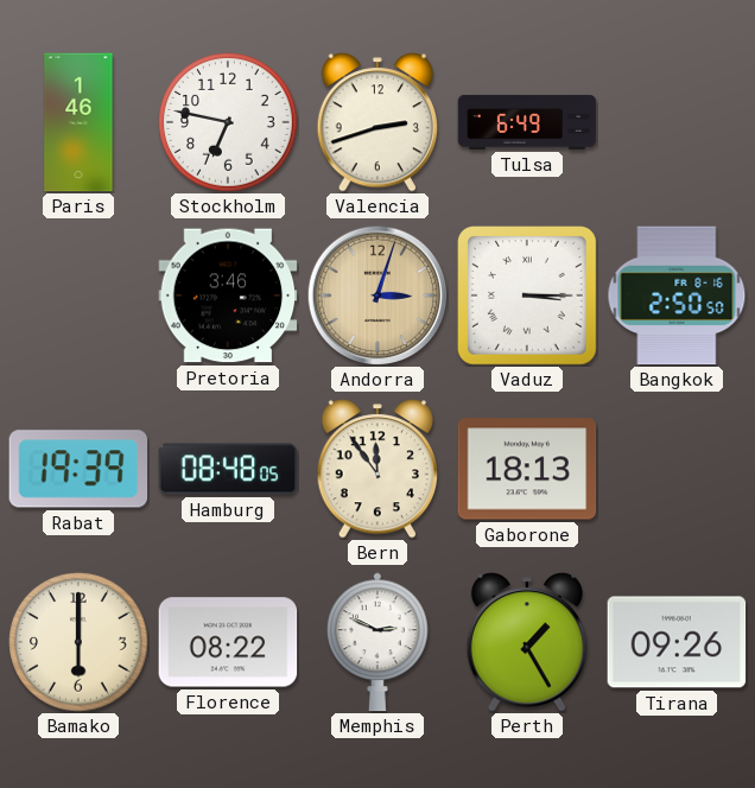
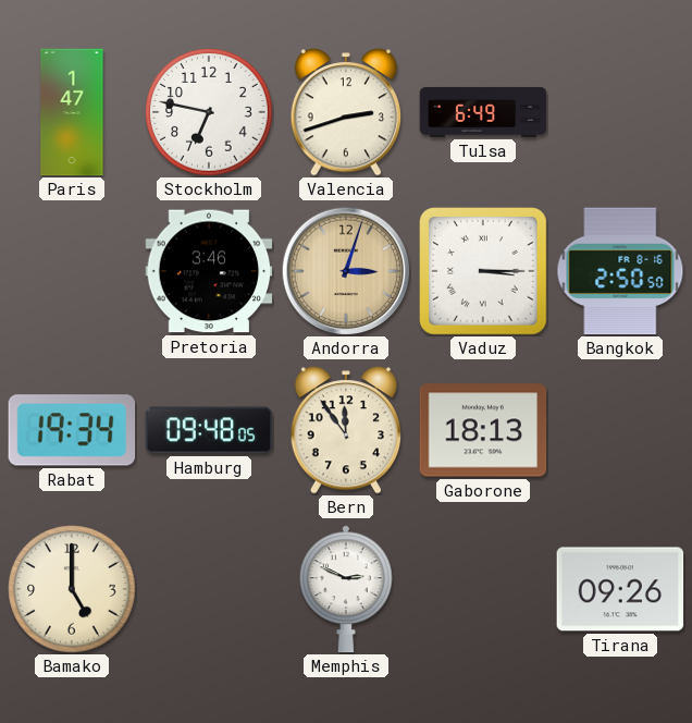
Paris: 1:46 -> 1:47 (72, 112)
Rabat: 19:39 -> 19:34 (72, 430)
Hamburg: 08:48 -> 09:48 (209, 430)
Bamako: 6:00 -> 5:00 (72, 589)
Florence: 08:22 -> none (228, 642)
Perth: 1:25 -> none (526, 642)
